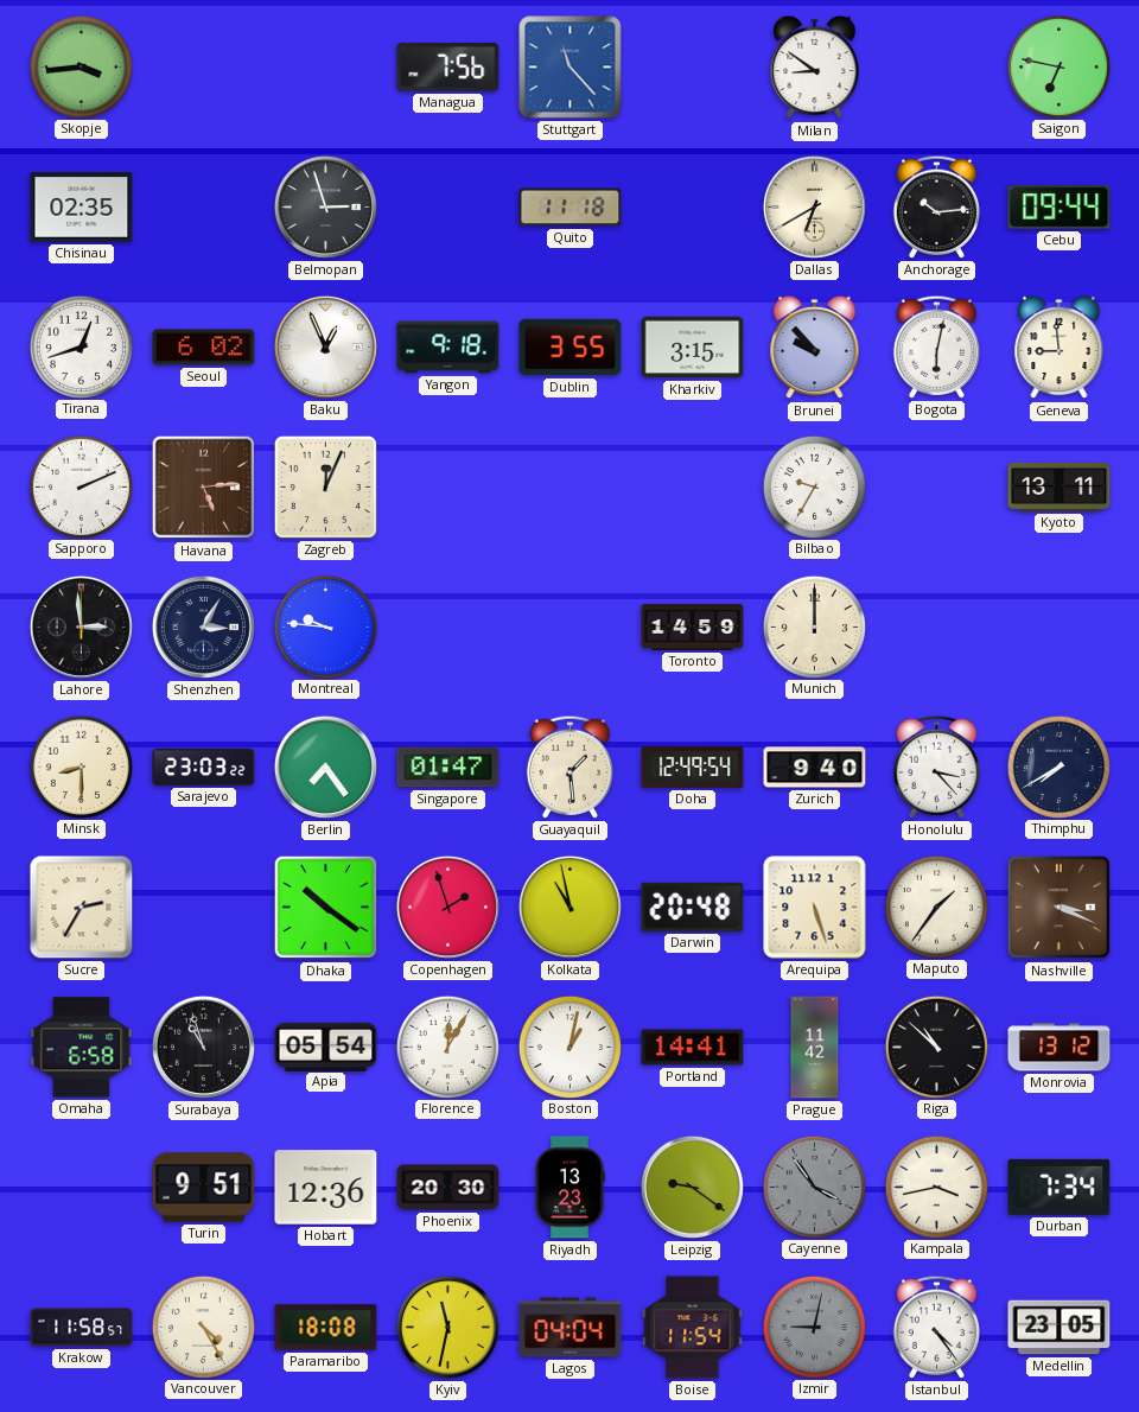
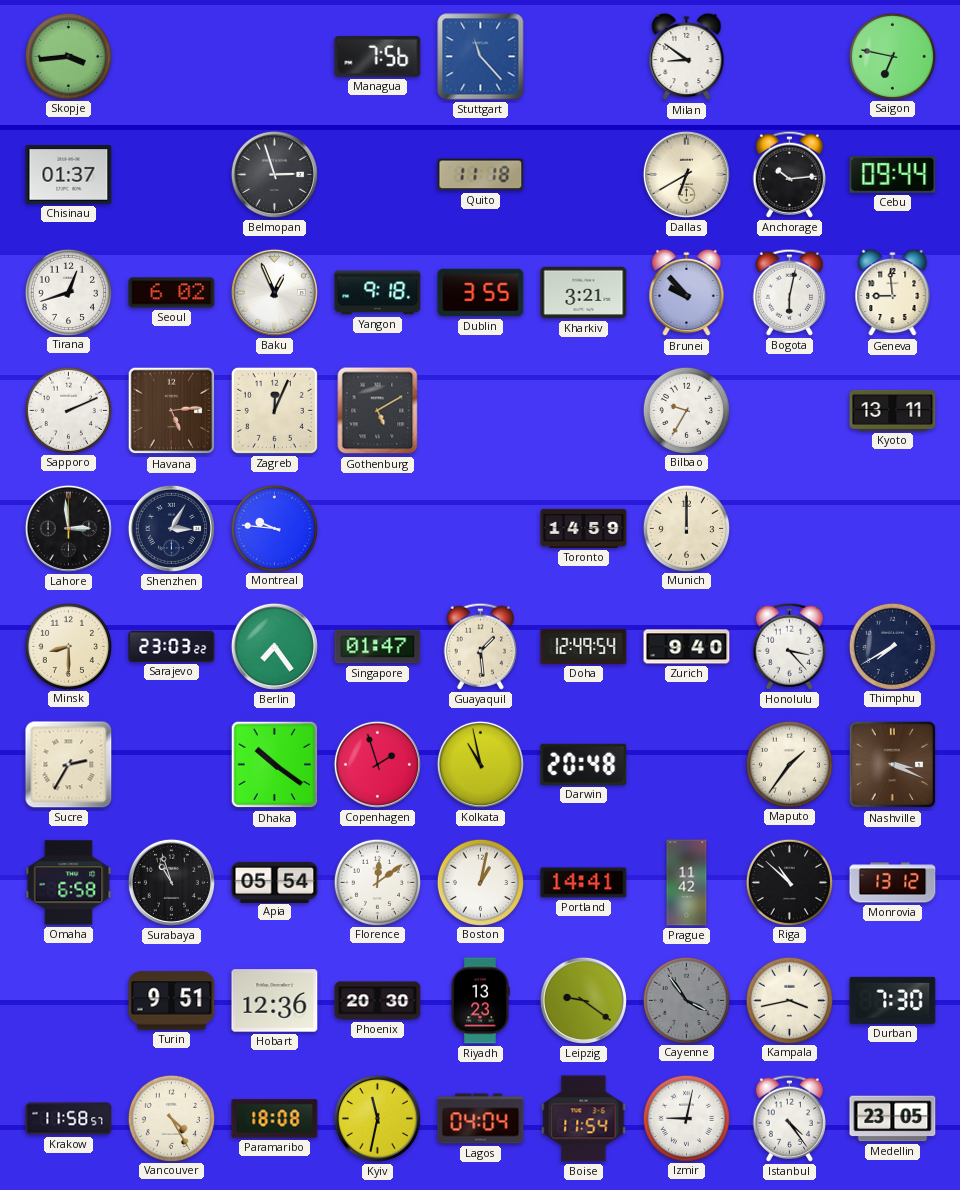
Chisinau: 02:35 -> 01:37 (69, 175)
Kharkiv: 3:15 -> 3:21 (584, 293)
Gothenburg: none -> 5:10 (378, 411)
Arequipa: 5:27 -> none (815, 908)
Florence: 12:05 -> 12:09 (377, 882)
Durban: 7:34 -> 7:30 (893, 1000)
Izmir dial: grey -> white (686, 1118)
